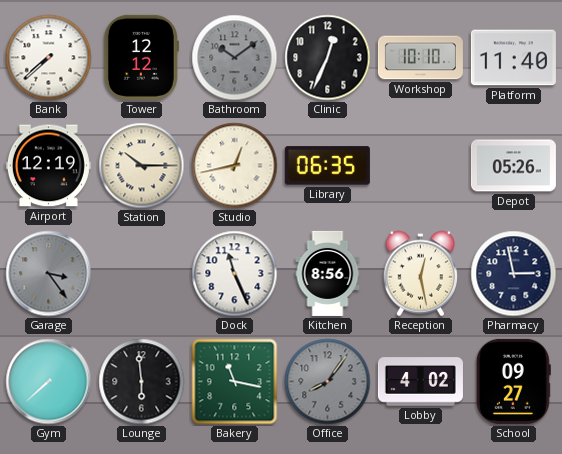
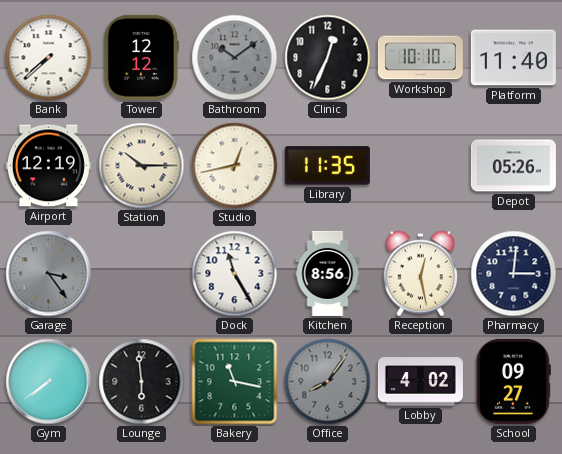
Library: 06:35 -> 11:35 (327, 166)
Dock: 11:26 -> 11:25 (235, 274)
Pharmacy: 2:58 -> 3:01 (514, 274)
Gym: 7:38 -> 7:39 (49, 382)
